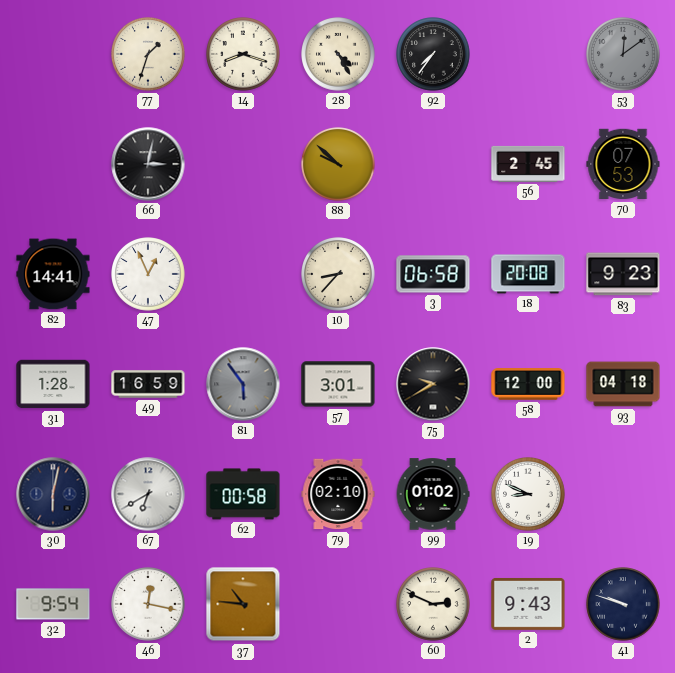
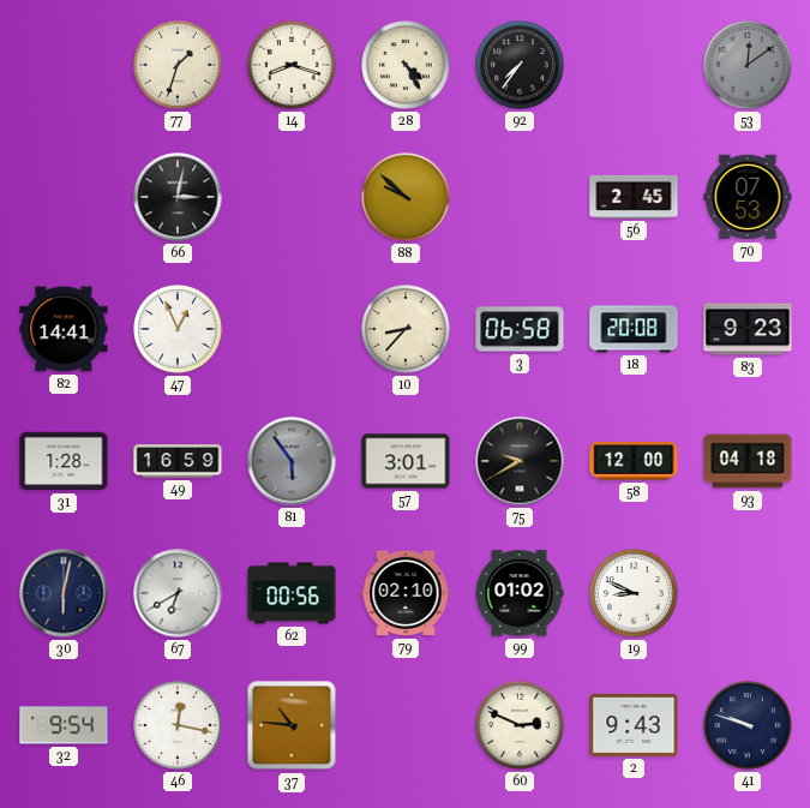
62: 00:58 -> 00:56 (292, 593)
